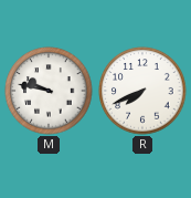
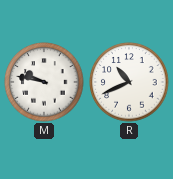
R: 7:41 -> 10:41 (129, 82)
